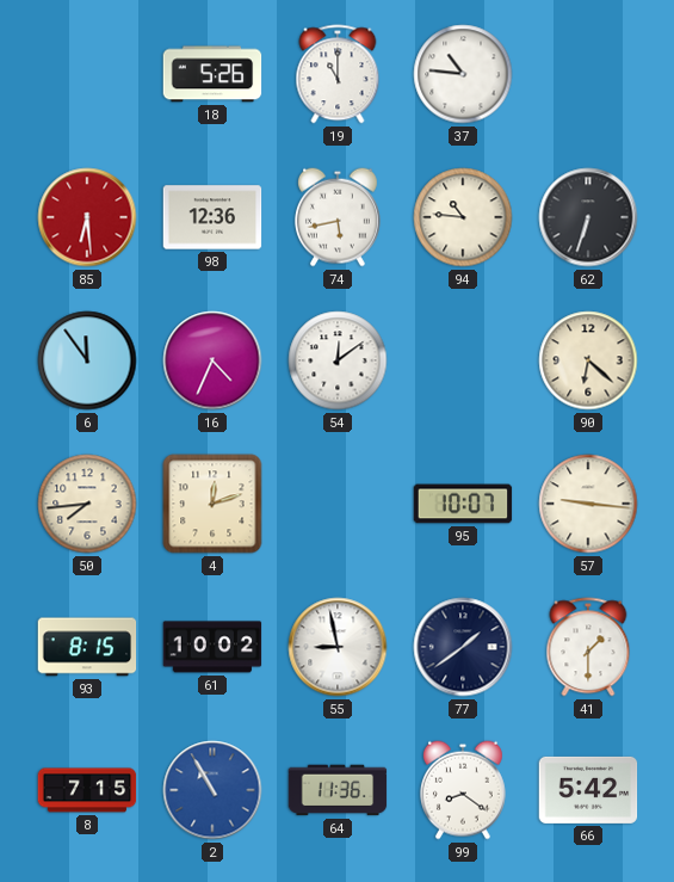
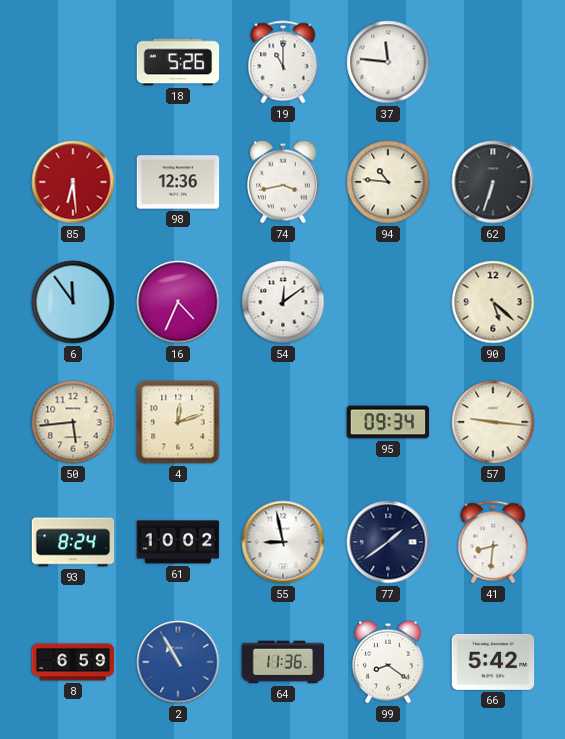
37: 10:46 -> 11:46 (388, 62)
74: 5:43 -> 3:43 (283, 182)
90: 6:22 -> 5:22 (493, 302)
50: 7:44 -> 5:44 (73, 422)
95: 10:07 -> 09:34 (388, 422)
93: 8:15 -> 8:24 (73, 542)
41: 1:30 -> 8:31 (493, 542)
8: 7:15 -> 6:59 (73, 662)
